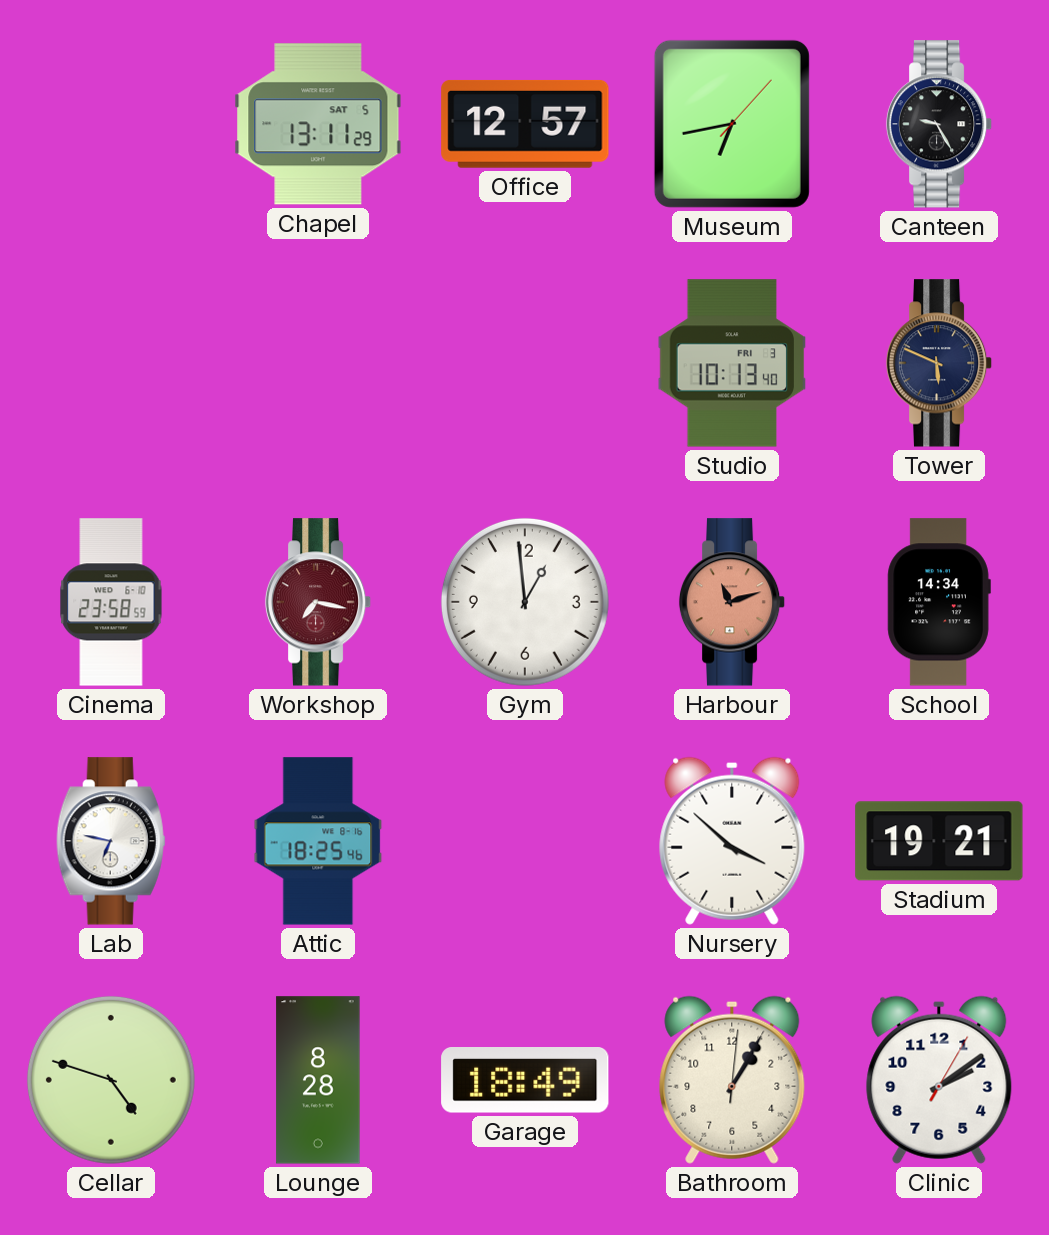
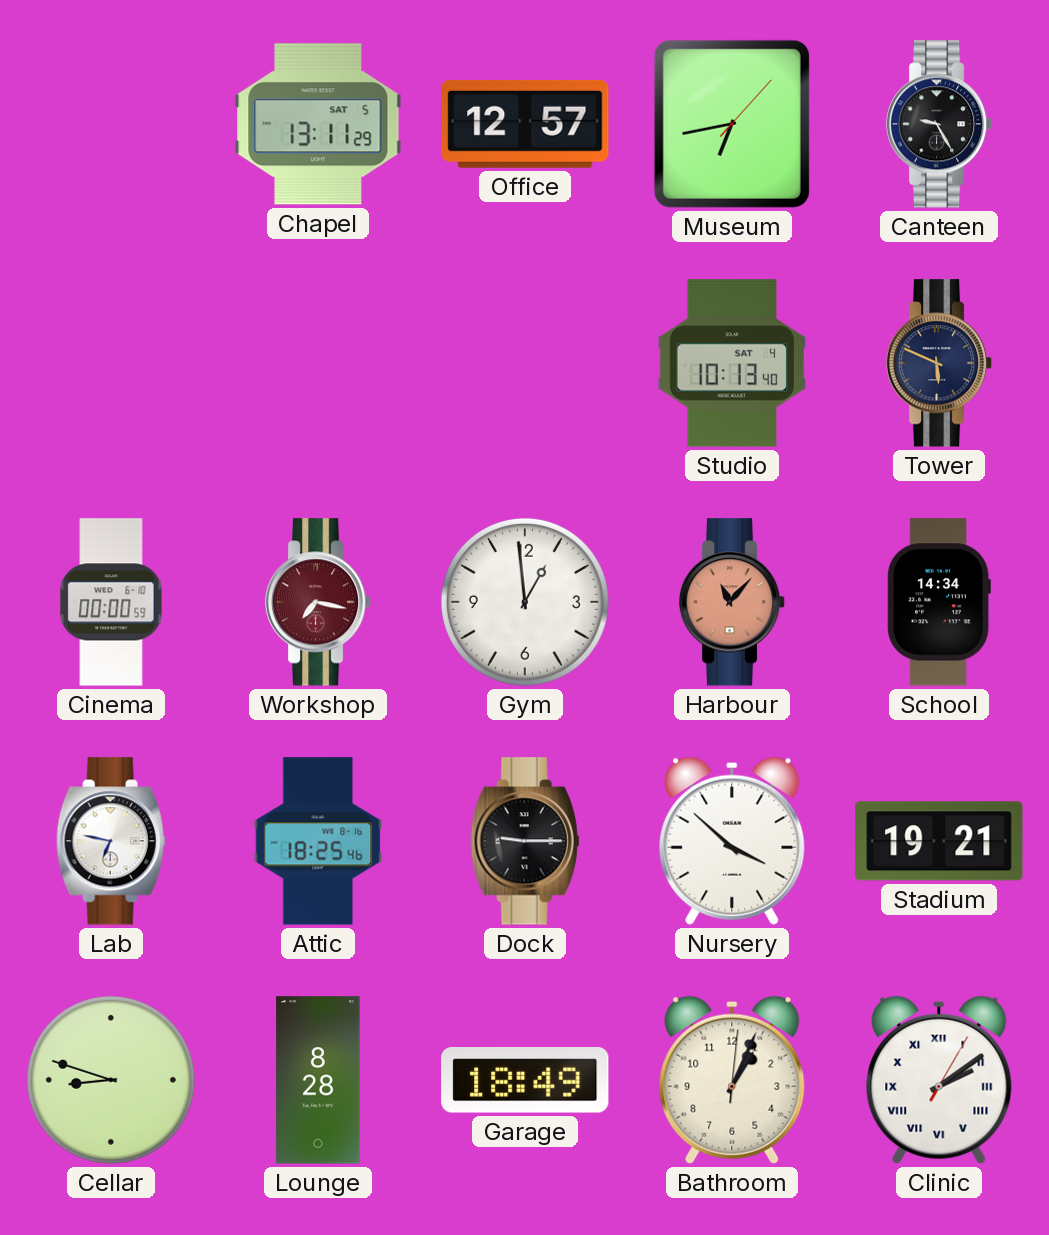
Studio date: FRI 3 -> SAT 4 (732, 363)
Cinema: 23:58 -> 00:00 (111, 602)
Harbour: 11:12 -> 11:07 (732, 602)
Dock: none -> 9:15 (525, 841)
Cellar: 4:48 -> 8:48 (111, 1080)
Bathroom: 1:05 -> 1:04 (732, 1080)
Clinic numerals: Arabic -> Roman (939, 1080)
